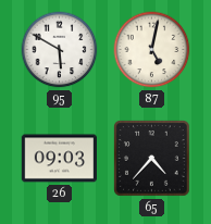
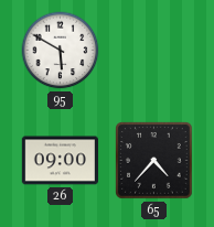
87: 5:02 -> none (152, 50)
26: 09:03 -> 09:00 (60, 161)
